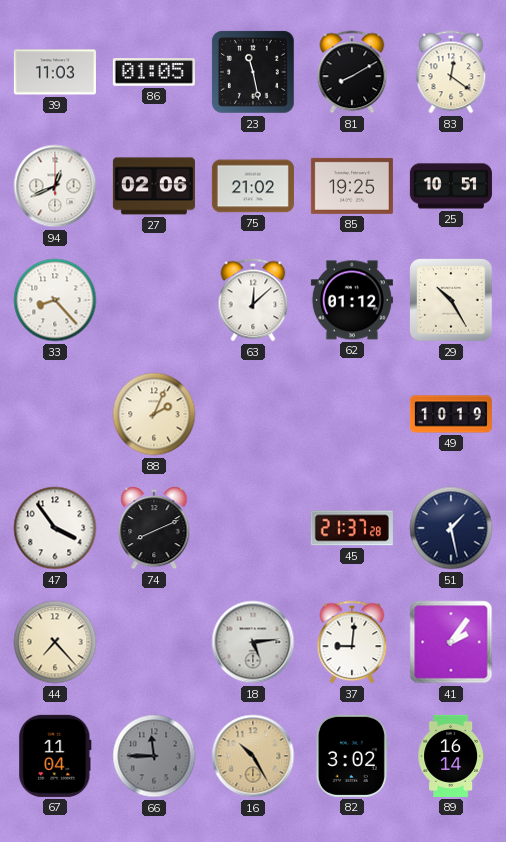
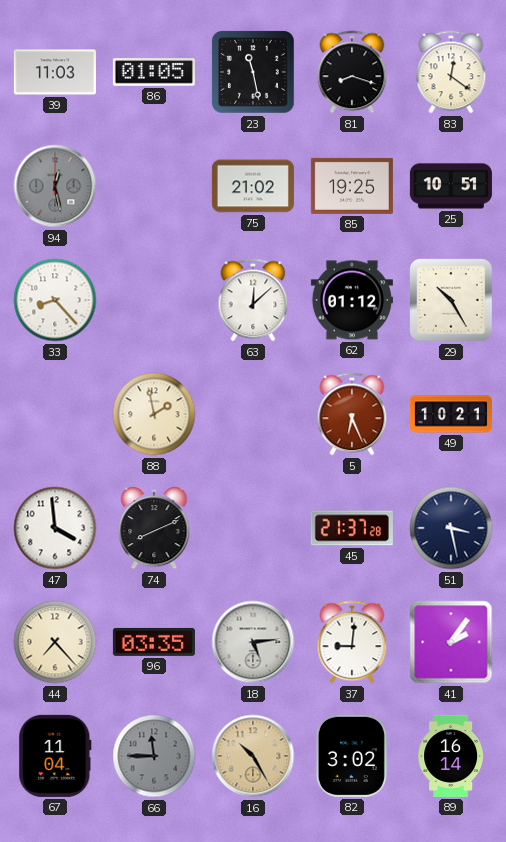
81: 8:10 -> 8:18 (352, 72)
94: 12:41 -> 12:28 (55, 186)
94 dial: white -> grey (55, 186)
27: 02:06 -> none (154, 186)
88: 2:04 -> 1:58 (154, 414)
5: none -> 6:26 (352, 414)
49: 10:19 -> 10:21 (451, 414)
47: 3:54 -> 3:59 (55, 528)
51: 1:28 -> 3:28 (451, 528)
96: none -> 03:35 (154, 642)
